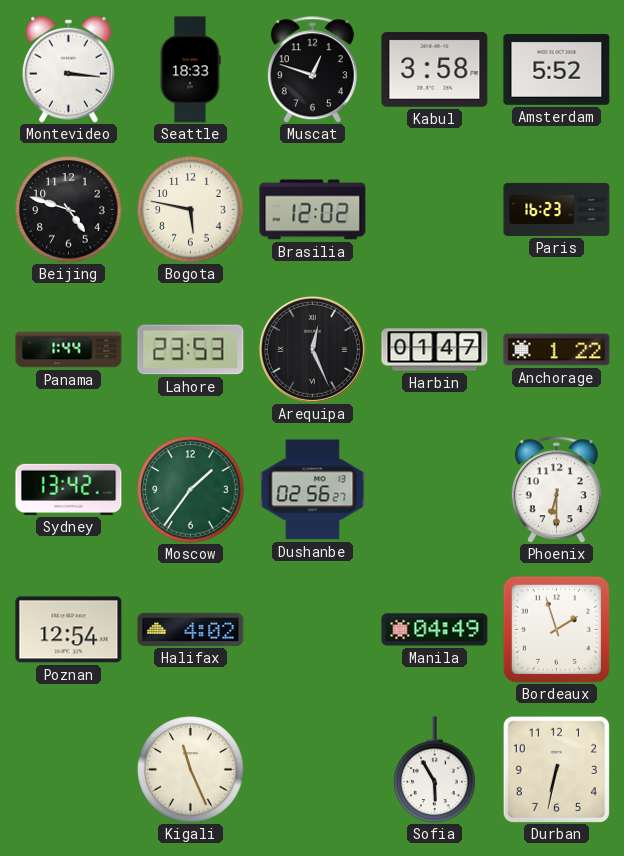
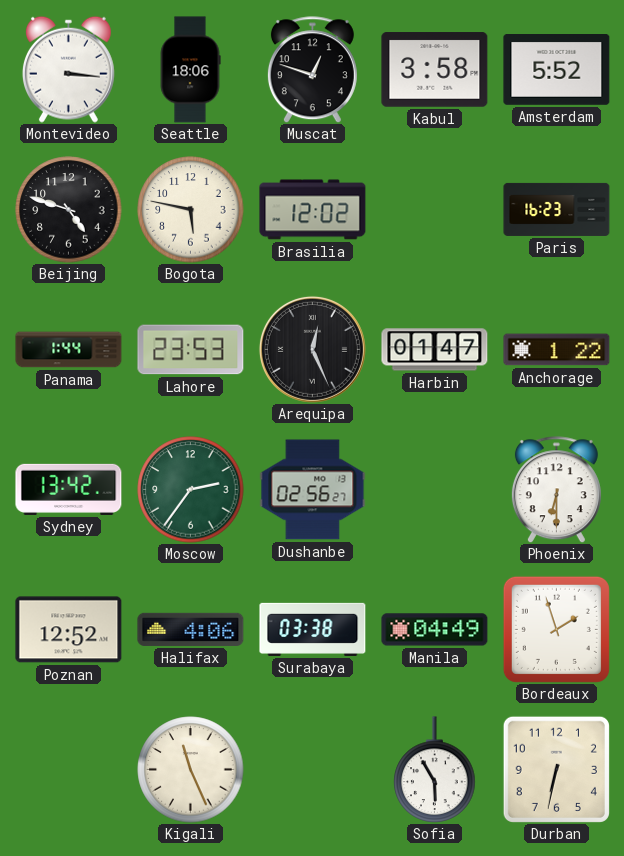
Seattle: 18:33 -> 18:06 (190, 70)
Moscow: 1:36 -> 2:36 (191, 490)
Poznan: 12:54 -> 12:52 (69, 630)
Halifax: 4:02 -> 4:06 (191, 629)
Surabaya: none -> 03:38 (313, 629)
